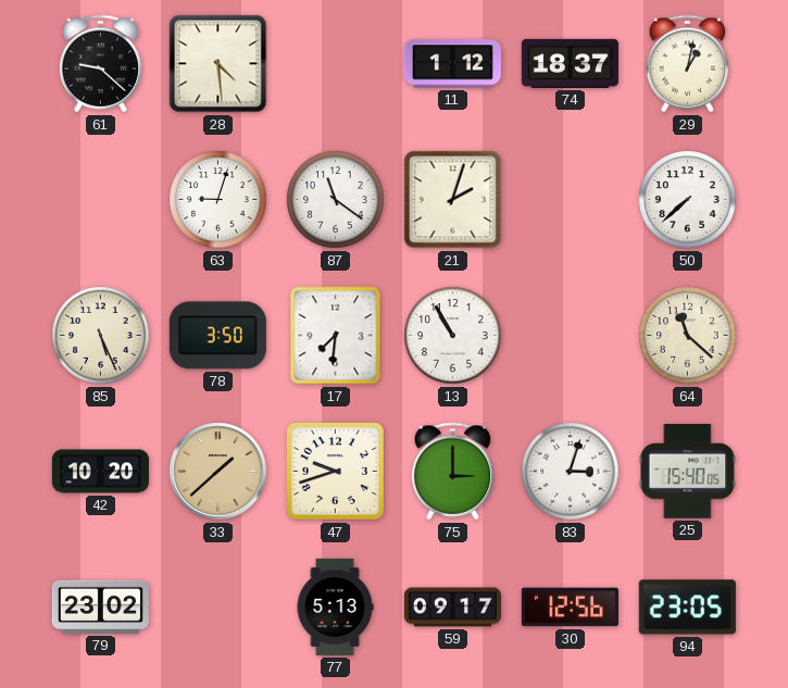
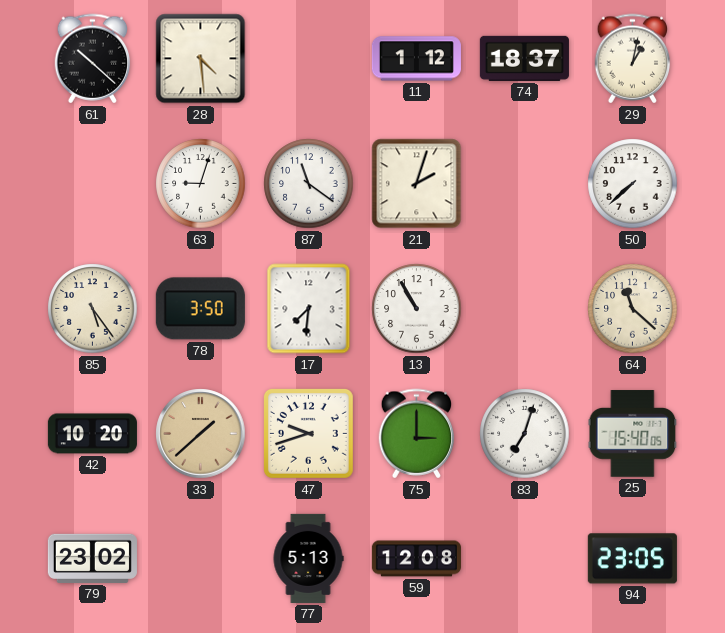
61: 9:22 -> 10:22 (93, 59)
85: 5:26 -> 5:24 (93, 309)
83: 3:03 -> 7:03 (525, 434)
59: 09:17 -> 12:08 (416, 559)
30: 12:56 -> none (570, 608)
